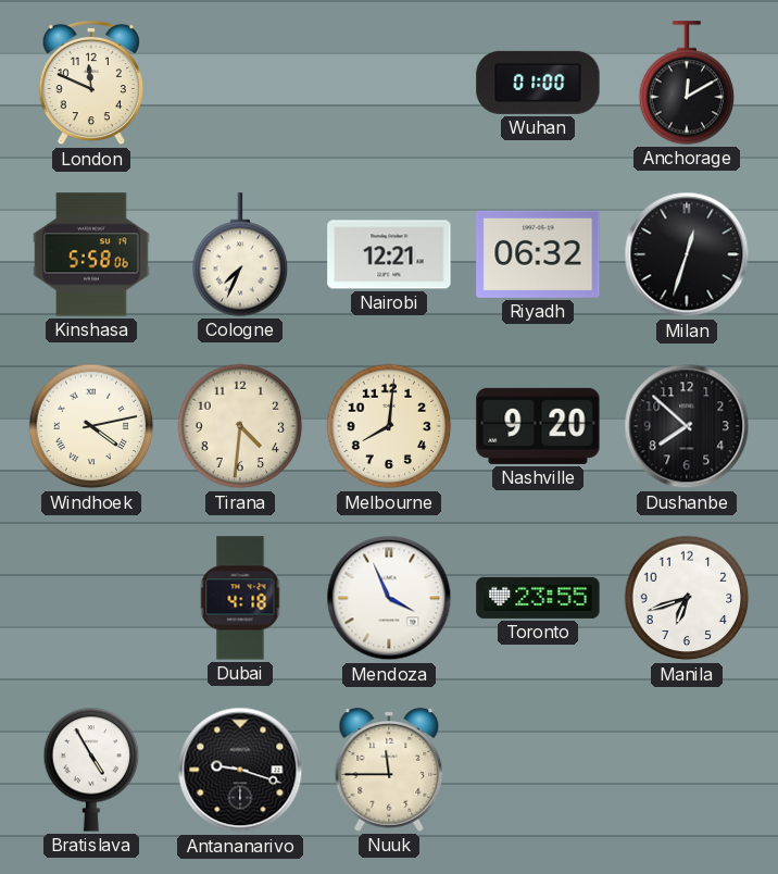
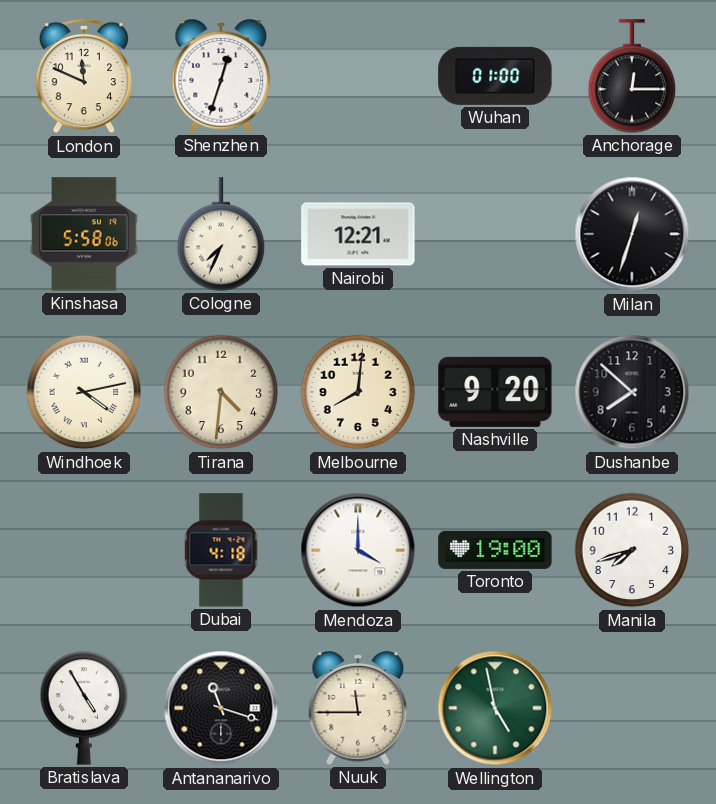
Shenzhen: none -> 12:33 (221, 76)
Anchorage: 12:10 -> 12:15 (632, 76)
Riyadh: 06:32 -> none (538, 254)
Mendoza: 3:56 -> 4:00 (358, 550)
Toronto: 23:55 -> 19:00 (495, 550)
Manila: 6:42 -> 7:42 (632, 550)
Antananarivo: 9:18 -> 11:18 (221, 708)
Wellington: none -> 4:58 (495, 708)
